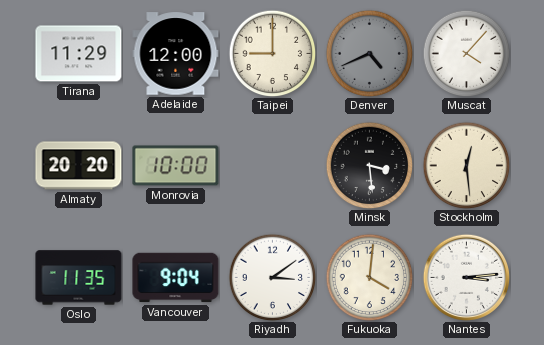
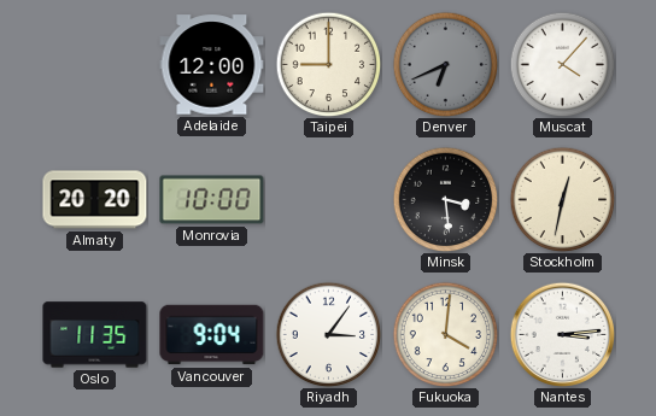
Tirana: 11:29 -> none (79, 54)
Denver: 4:41 -> 6:41 (445, 64)
Stockholm: 12:29 -> 12:32 (562, 199)
Riyadh: 3:09 -> 3:06 (328, 334)
